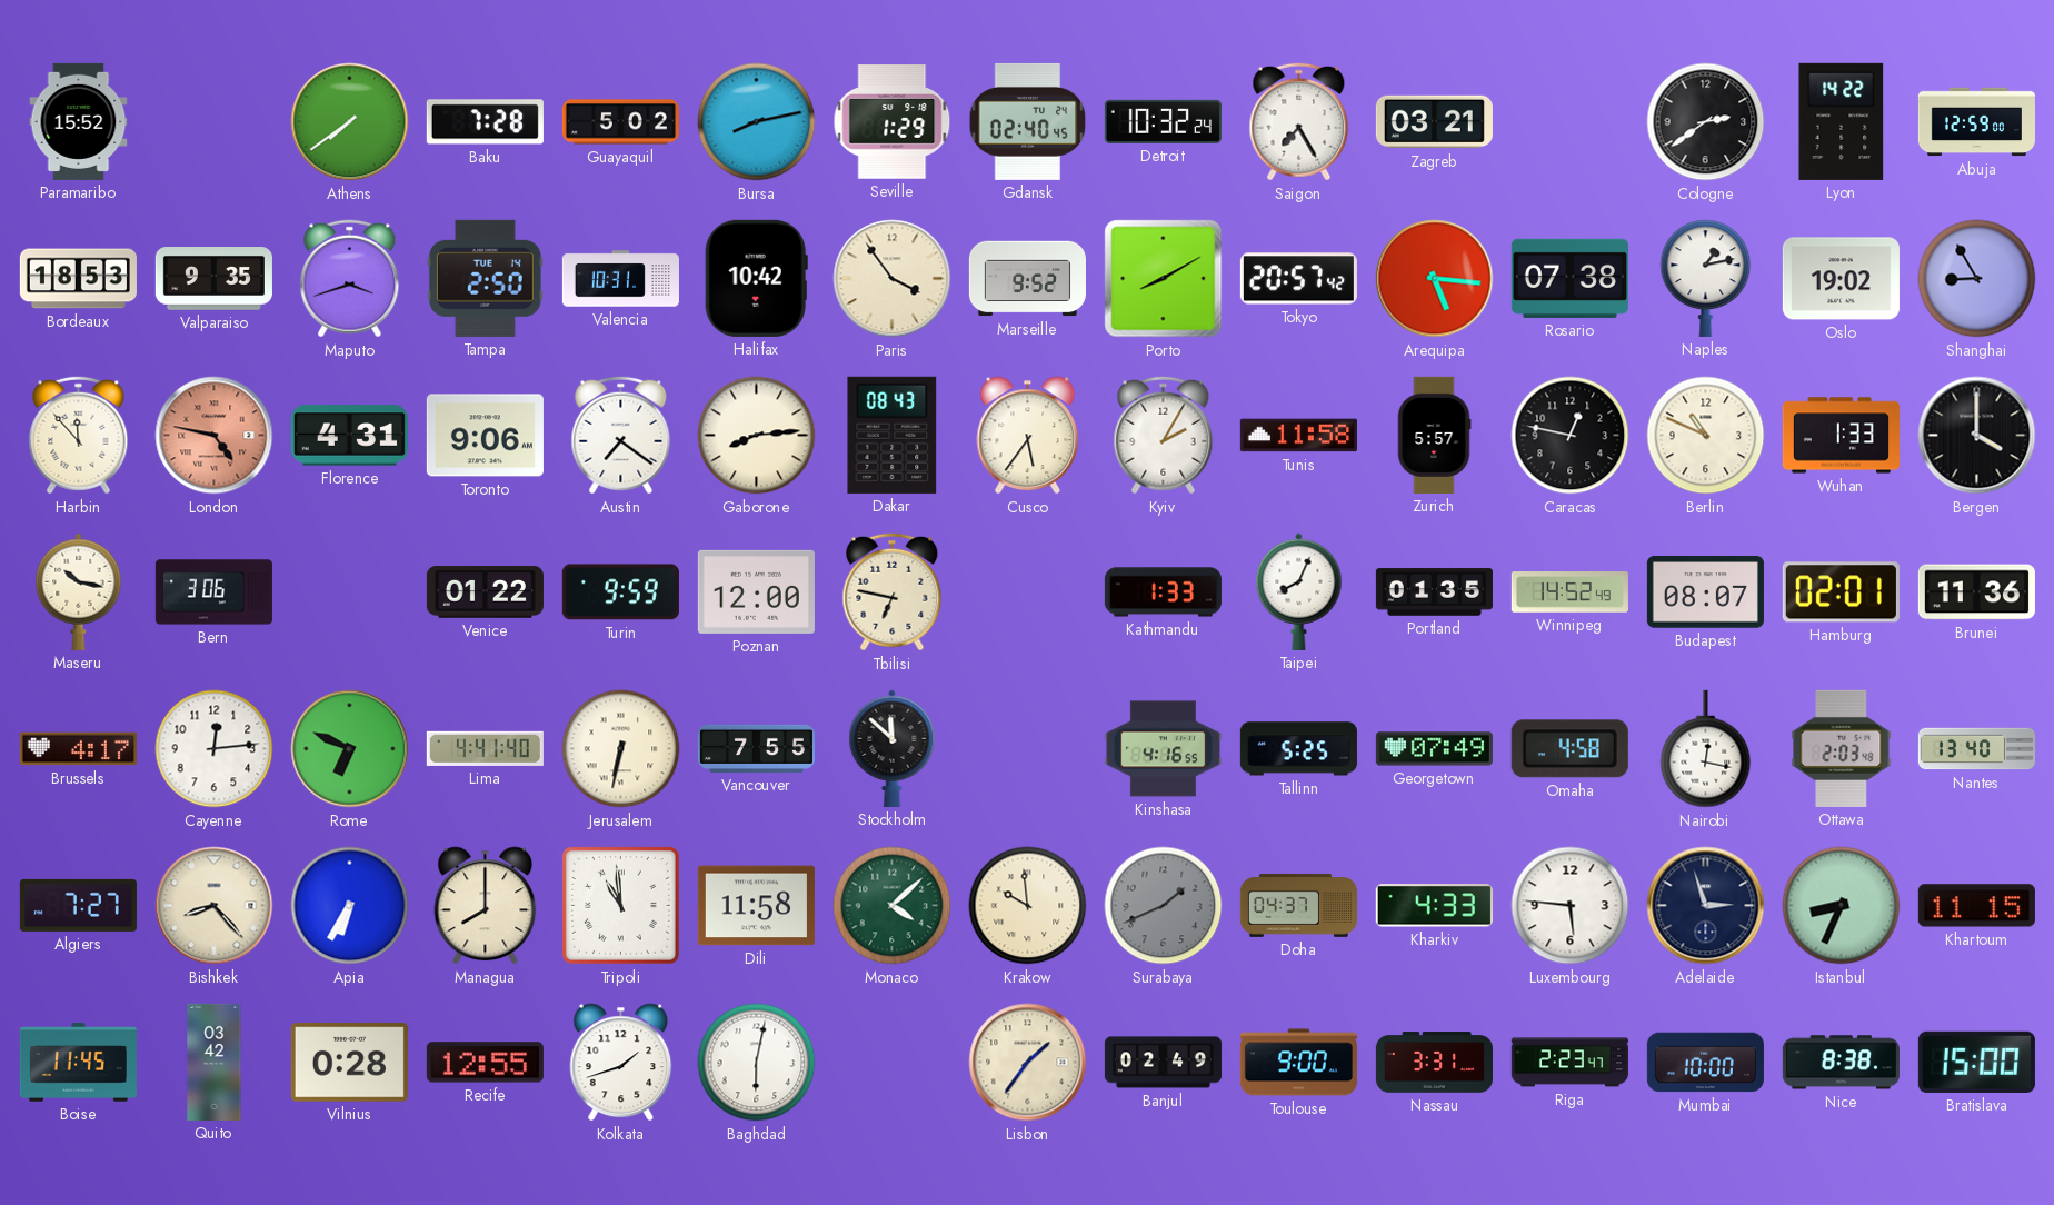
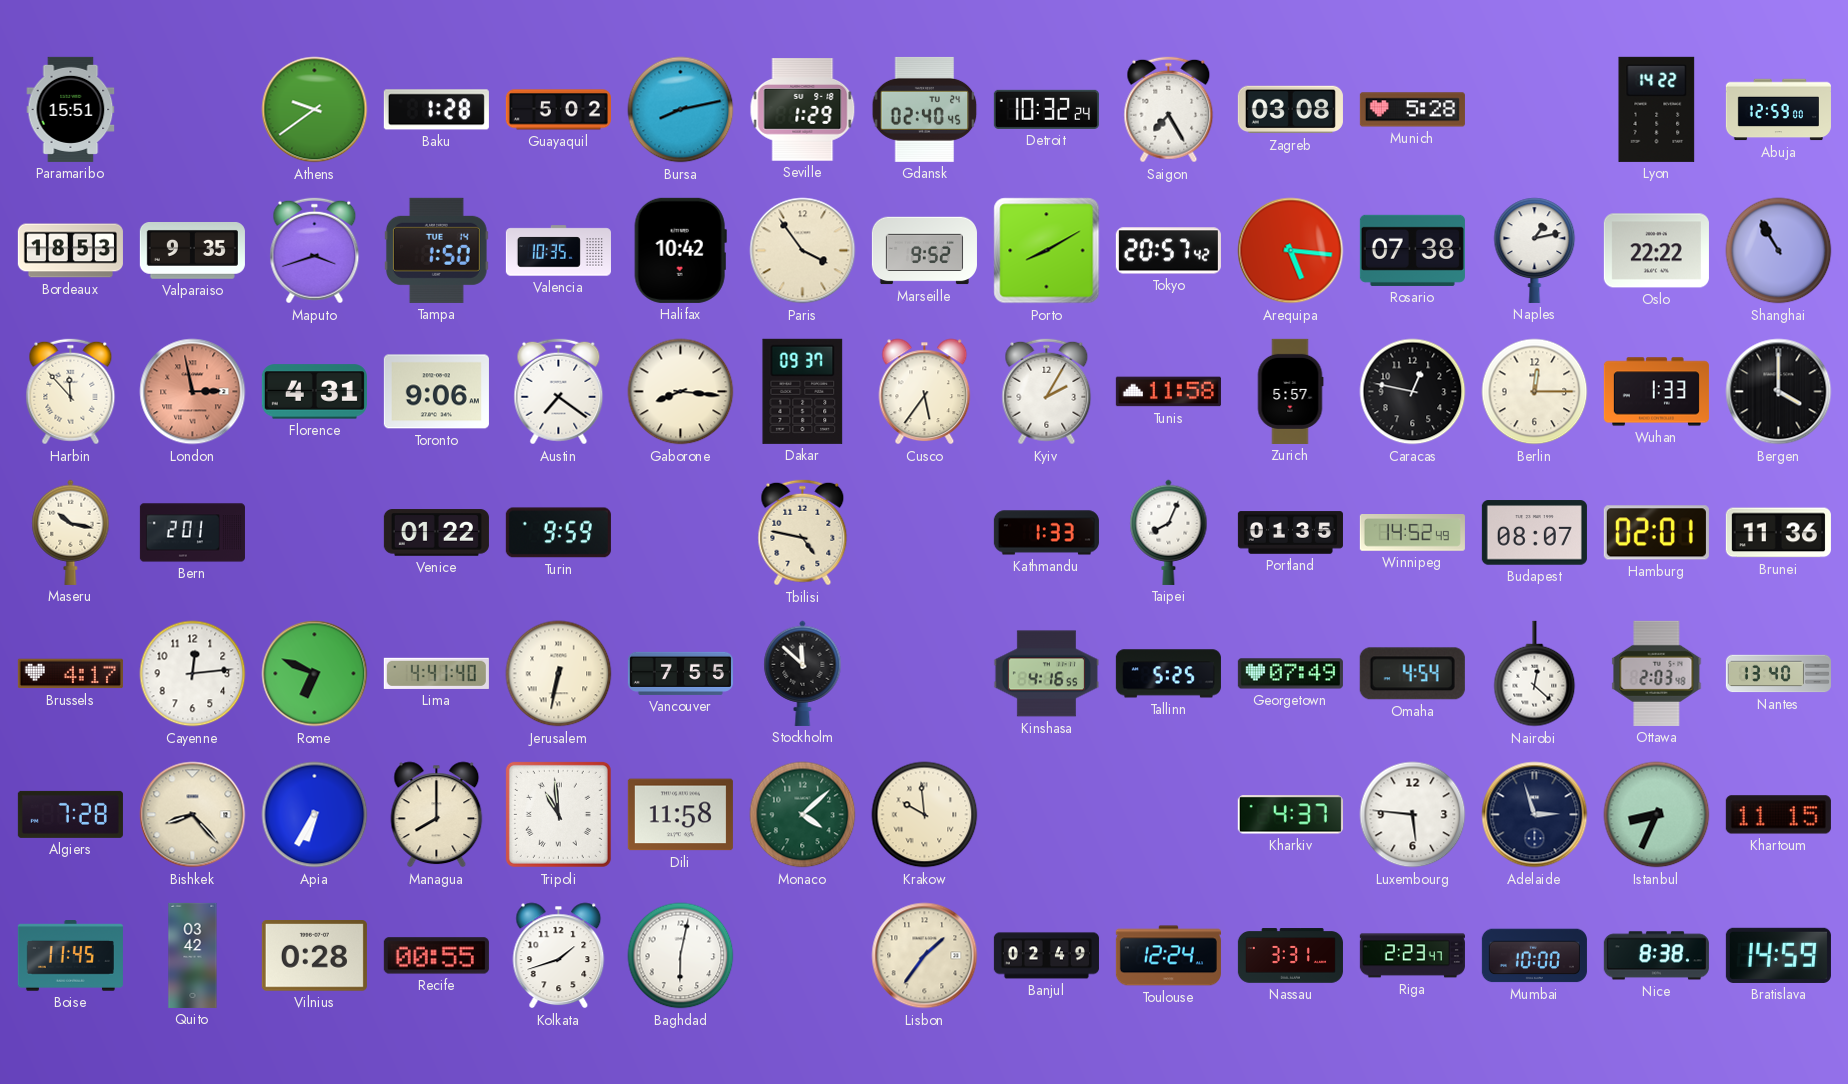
Paramaribo: 15:52 -> 15:51 (71, 109)
Athens: 7:39 -> 9:39 (315, 110)
Baku: 7:28 -> 1:28 (436, 110)
Zagreb: 03:21 -> 03:08 (1290, 110)
Munich: none -> 5:28 (1412, 110)
Cologne: 2:39 -> none (1706, 122)
Tampa: 2:50 -> 1:50 (436, 250)
Valencia: 10:31 -> 10:35 (558, 251)
Oslo: 19:02 -> 22:22 (1656, 251)
Shanghai: 8:55 -> 10:55 (1779, 251)
London: 4:47 -> 2:58 (193, 392)
Gaborone: 8:14 -> 8:16 (681, 392)
Dakar: 08:43 -> 09:37 (803, 391)
Berlin: 10:49 -> 12:15 (1535, 392)
Bern: 3:06 -> 2:01 (192, 533)
Poznan: 12:00 -> none (756, 591)
Tbilisi: 6:47 -> 4:47 (803, 533)
Omaha: 4:58 -> 4:54 (1412, 674)
Nairobi: 12:17 -> 12:22 (1535, 674)
Algiers: 7:27 -> 7:28 (70, 814)
Surabaya: 1:41 -> none (1164, 906)
Doha: 04:37 -> none (1298, 906)
Kharkiv: 4:33 -> 4:37 (1290, 815)
Recife: 12:55 -> 00:55 (436, 956)
Toulouse: 9:00 -> 12:24 (1168, 956)
Bratislava: 15:00 -> 14:59 (1778, 955)
